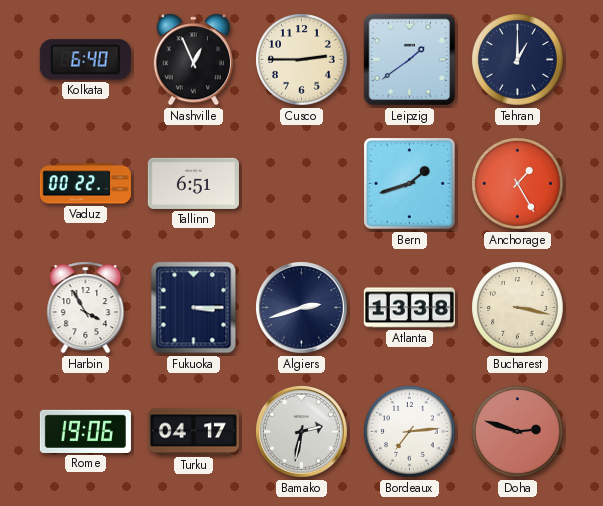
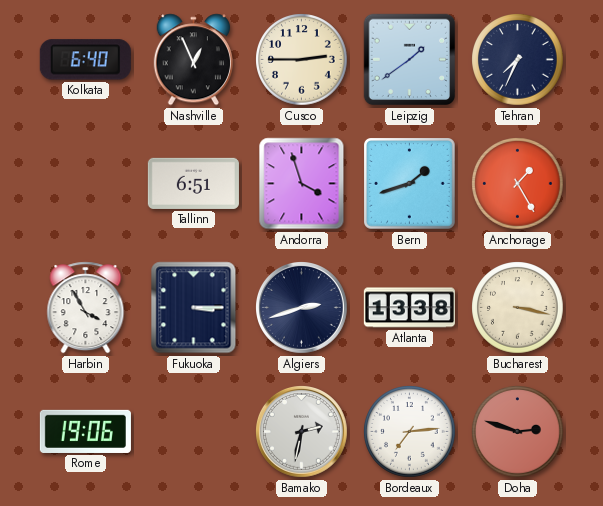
Tehran: 1:00 -> 7:34 (518, 60)
Vaduz: 00:22 -> none (85, 184)
Andorra: none -> 3:57 (302, 184)
Turku: 04:17 -> none (193, 432)
